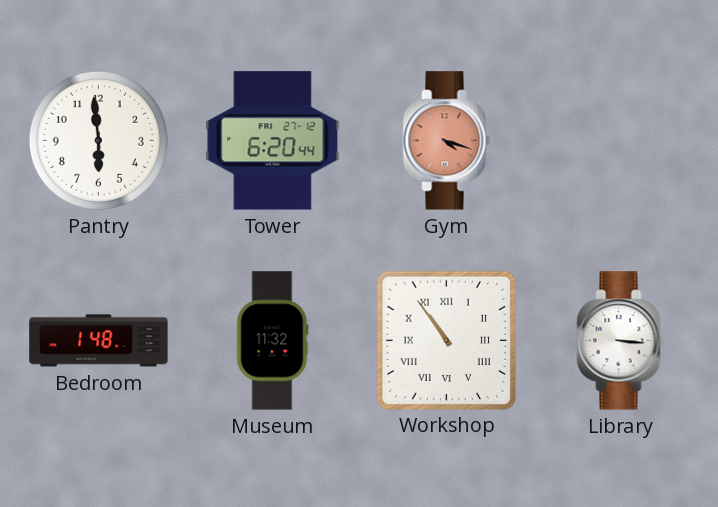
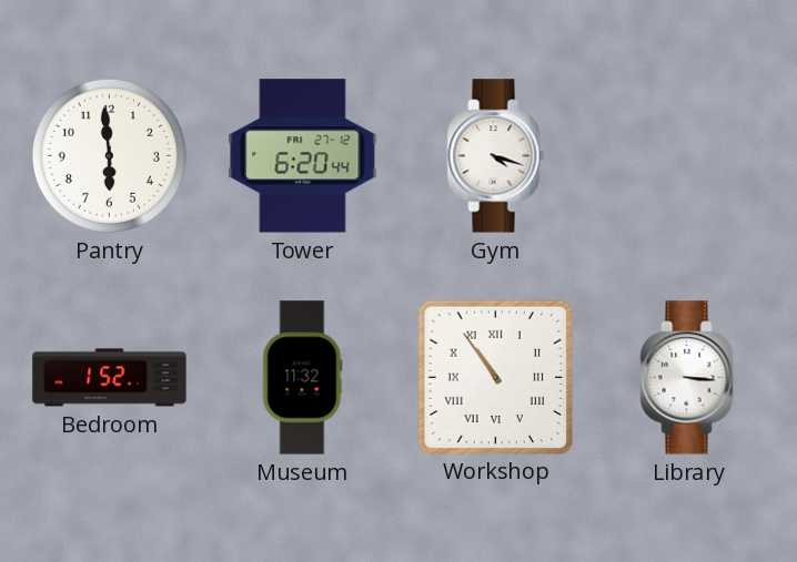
Gym dial: salmon -> white (496, 156)
Bedroom: 1:48 -> 1:52 (110, 378)
